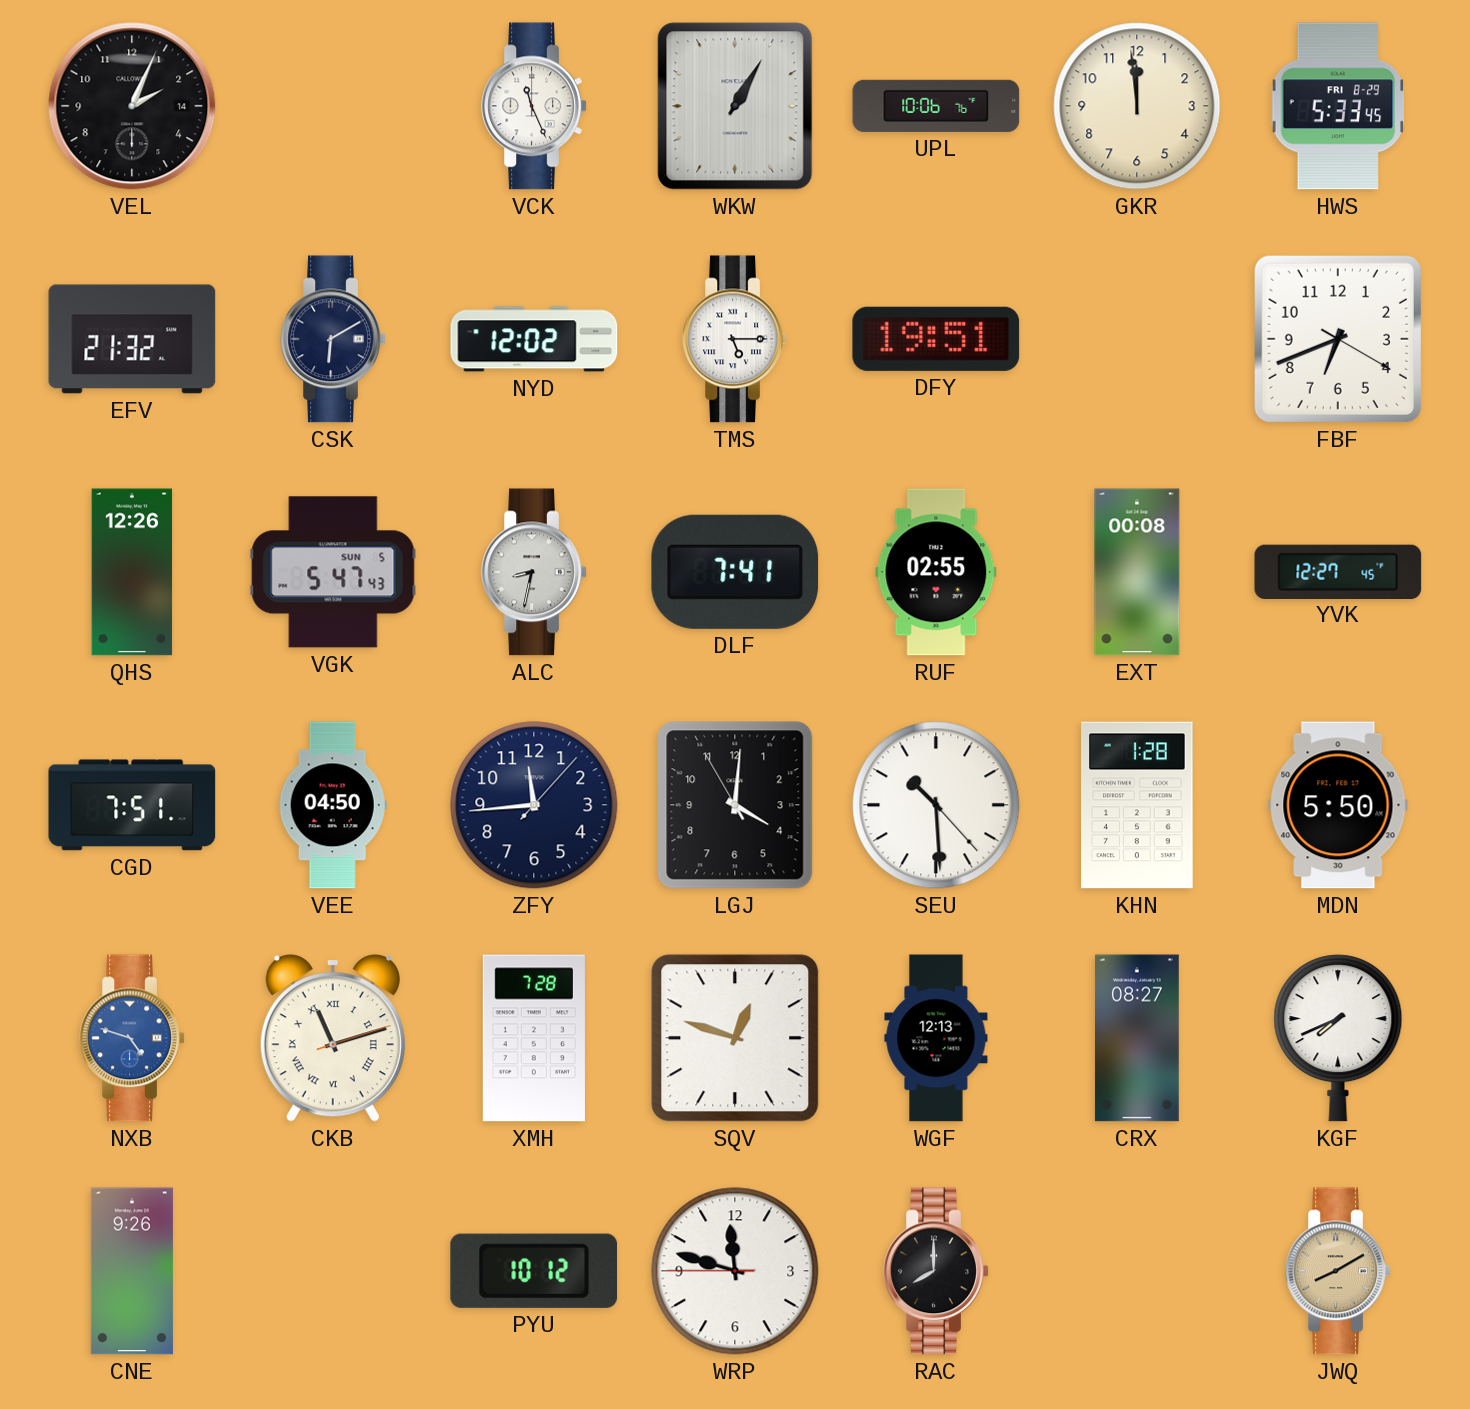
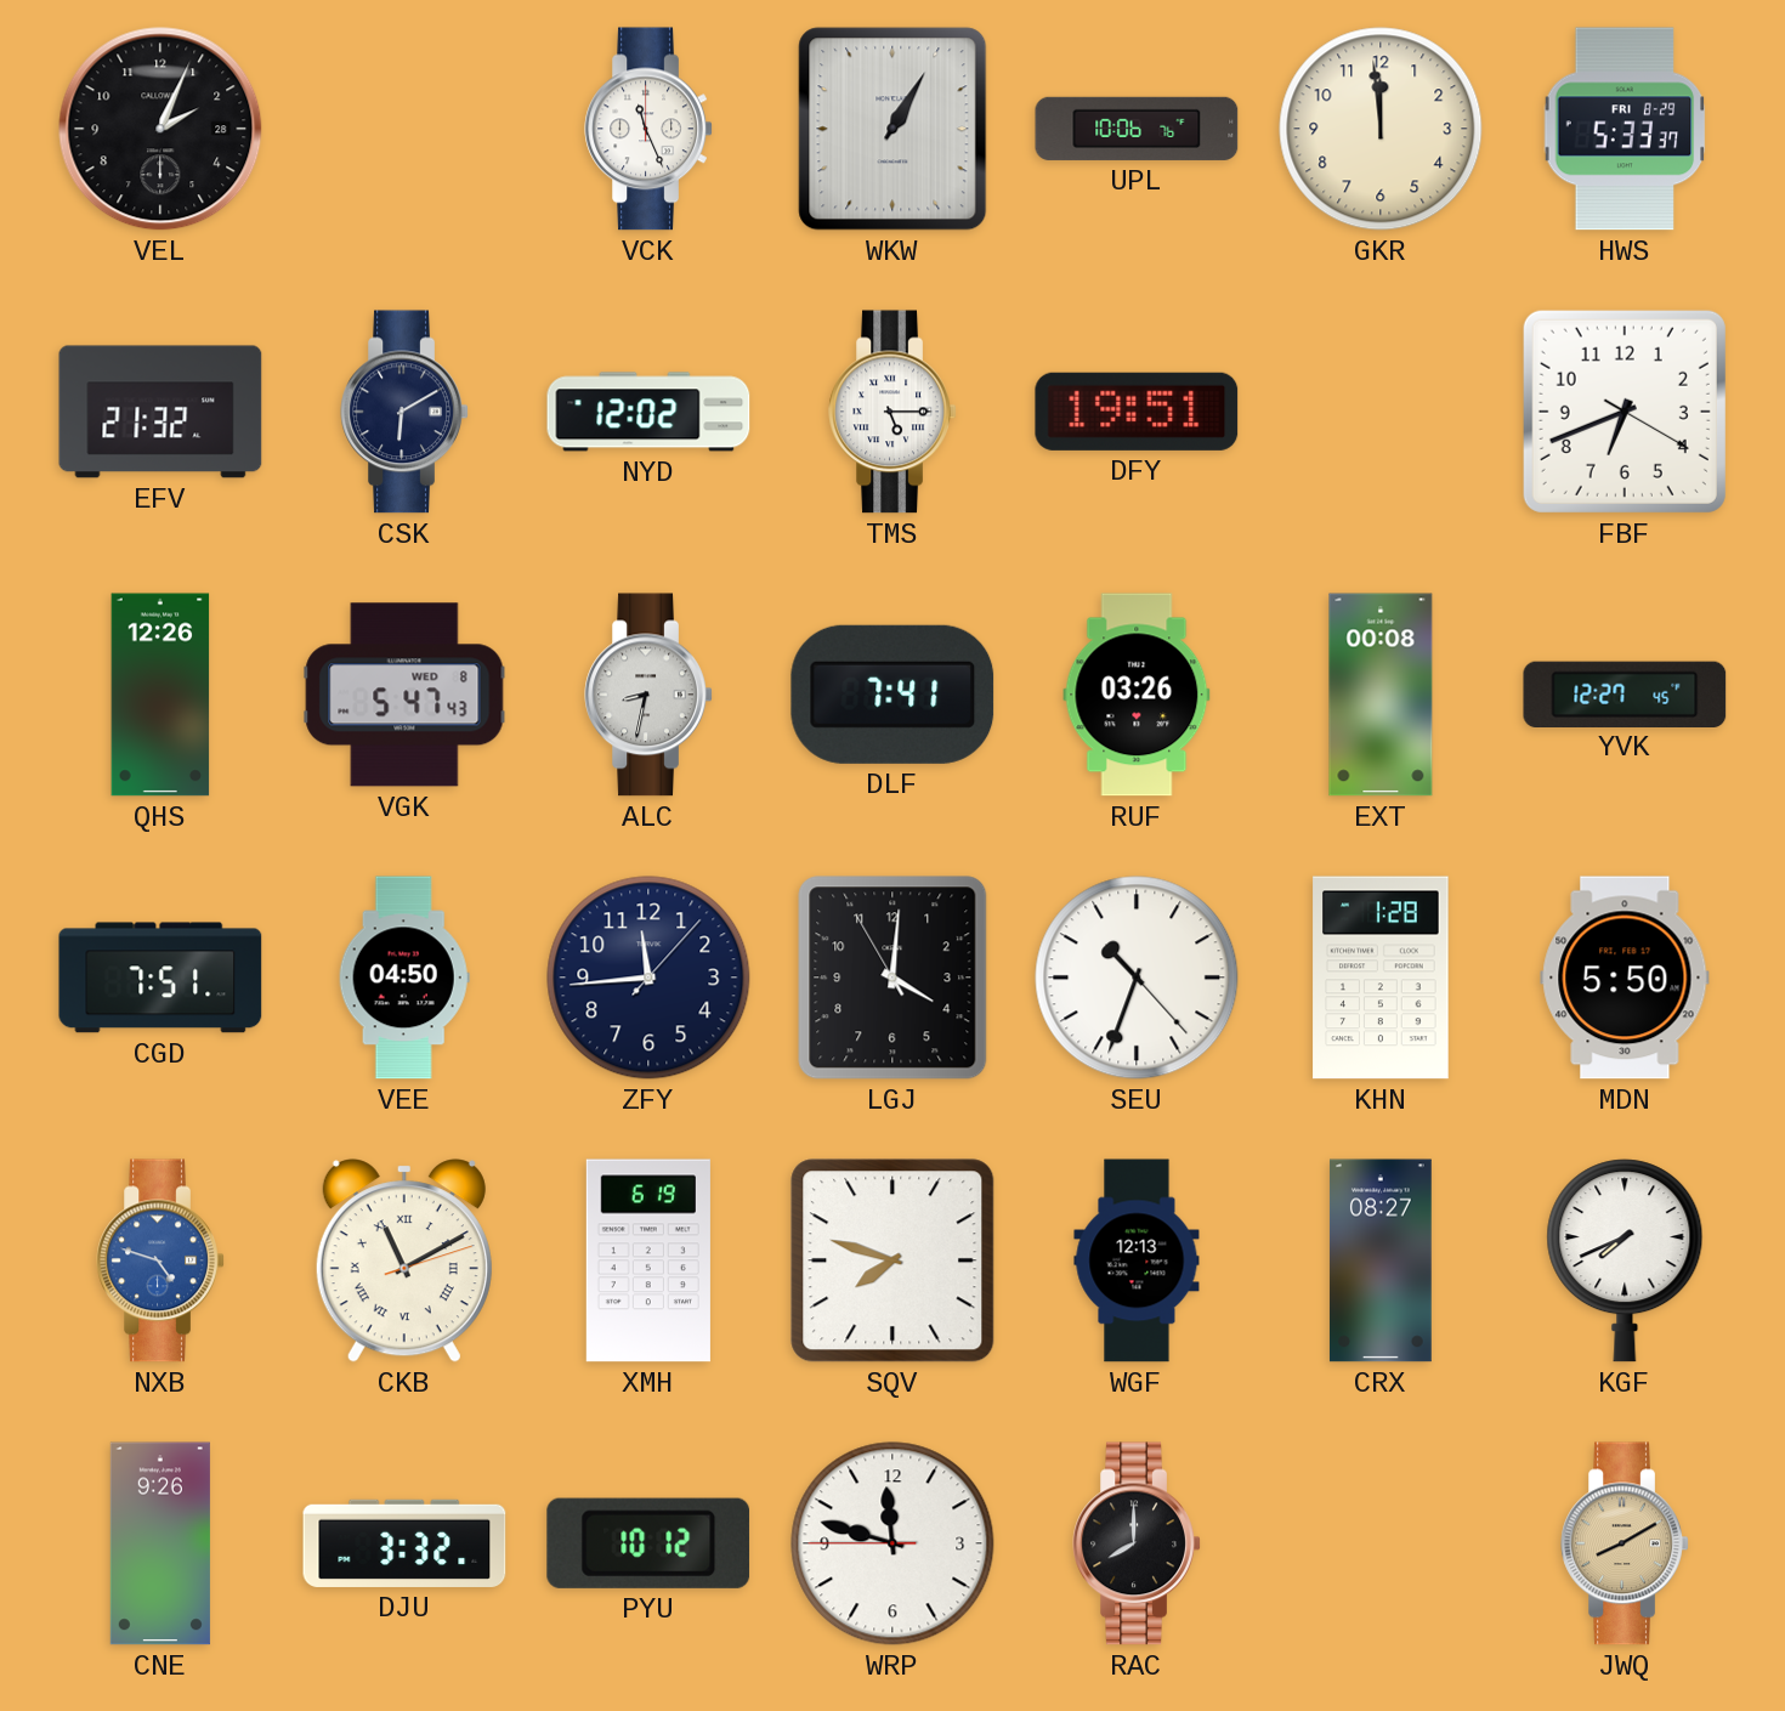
VEL date: 14 -> 28 (160, 129)
HWS: 5:33:45 -> 5:33:37 (1625, 129)
VGK date: SUN 5 -> WED 8 (404, 695)
RUF: 02:55 -> 03:26 (1137, 695)
SEU: 10:29 -> 10:33 (1137, 978)
CKB: 11:12 -> 11:10 (404, 1260)
XMH: 7:28 -> 6:19 (648, 1260)
SQV: 12:48 -> 7:48 (892, 1260)
DJU: none -> 3:32 (404, 1543)
